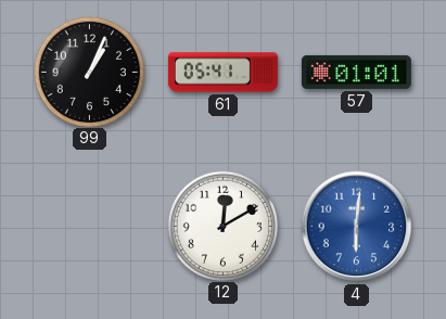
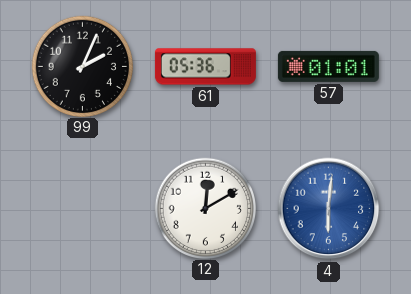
99: 1:04 -> 2:04 (82, 66)
61: 05:41 -> 05:36 (205, 67)
